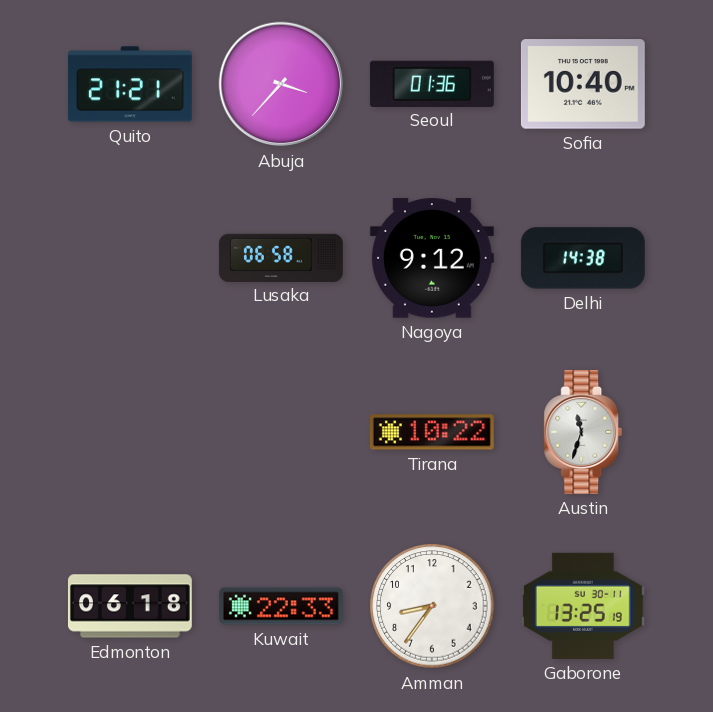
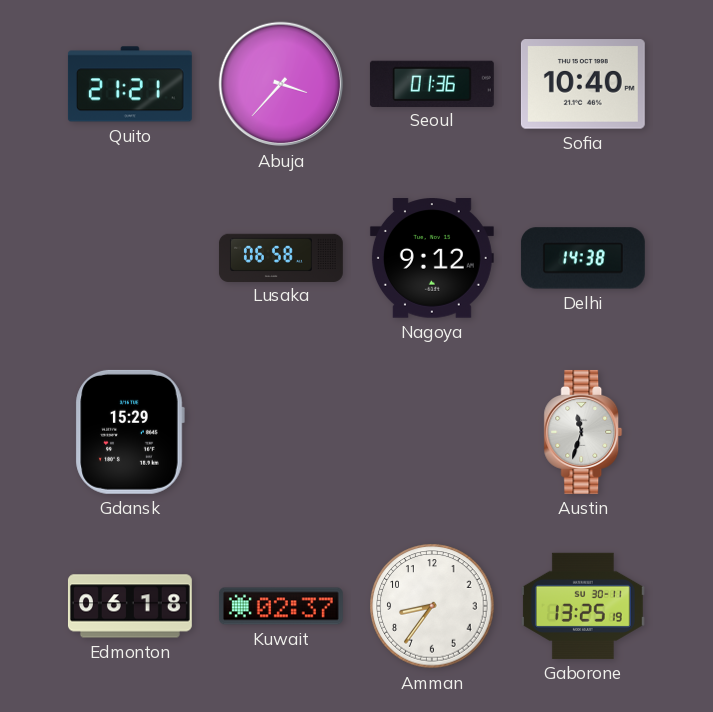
Gdansk: none -> 15:29 (130, 432)
Tirana: 10:22 -> none (432, 432)
Kuwait: 22:33 -> 02:37 (281, 606)
